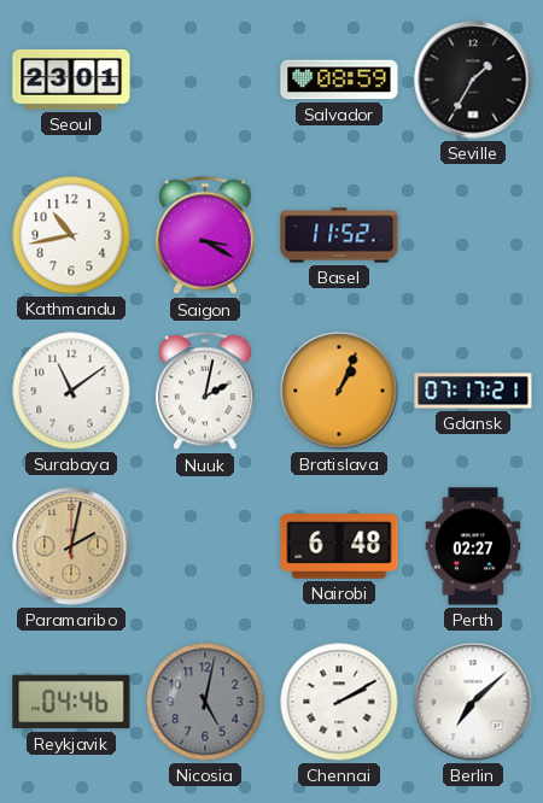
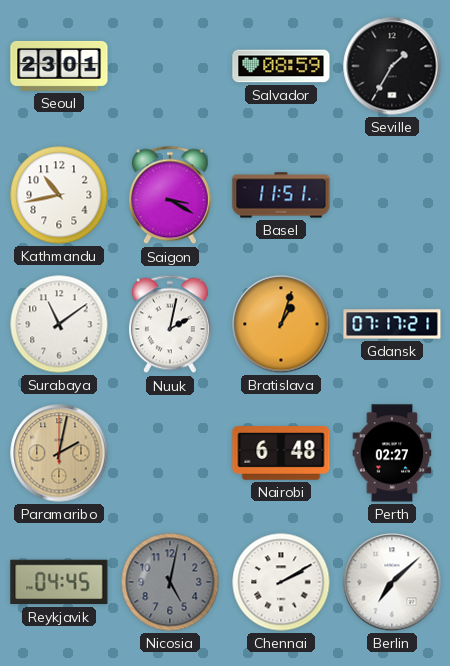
Basel: 11:52 -> 11:51 (281, 195)
Bratislava: 1:04 -> 1:03 (281, 324)
Reykjavik: 04:46 -> 04:45 (59, 582)
